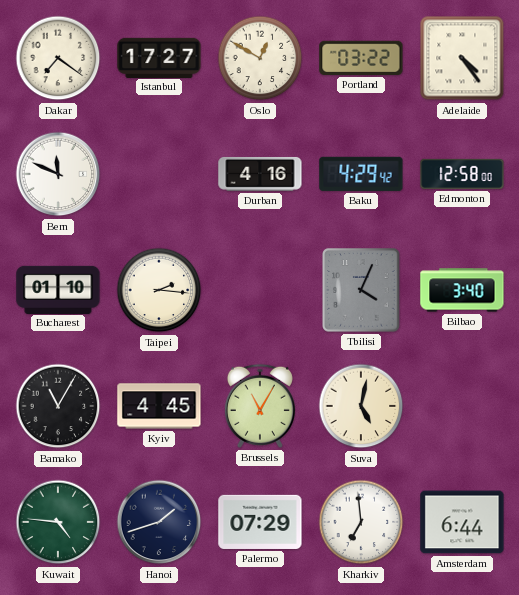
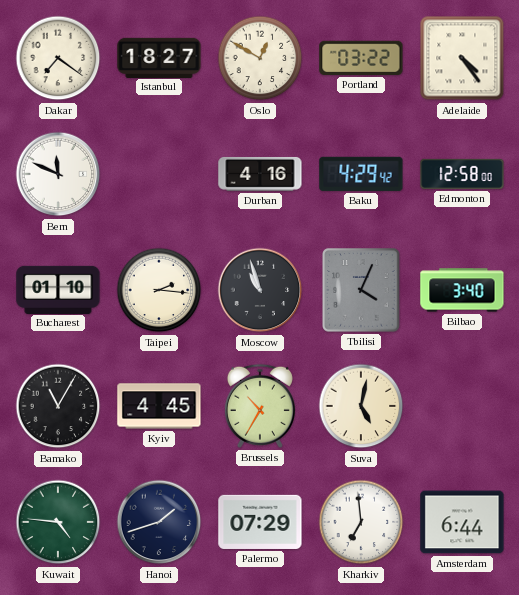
Istanbul: 17:27 -> 18:27 (159, 57)
Moscow: none -> 10:57 (260, 290)
Brussels: 11:05 -> 10:35 (260, 406)
